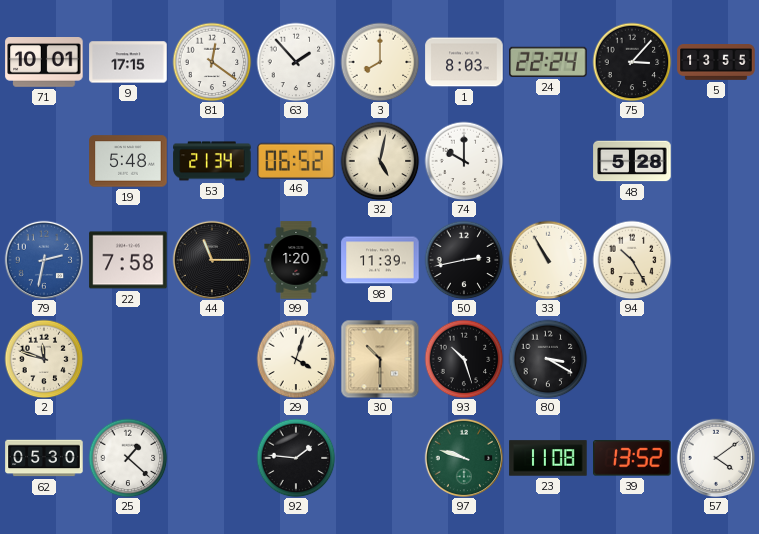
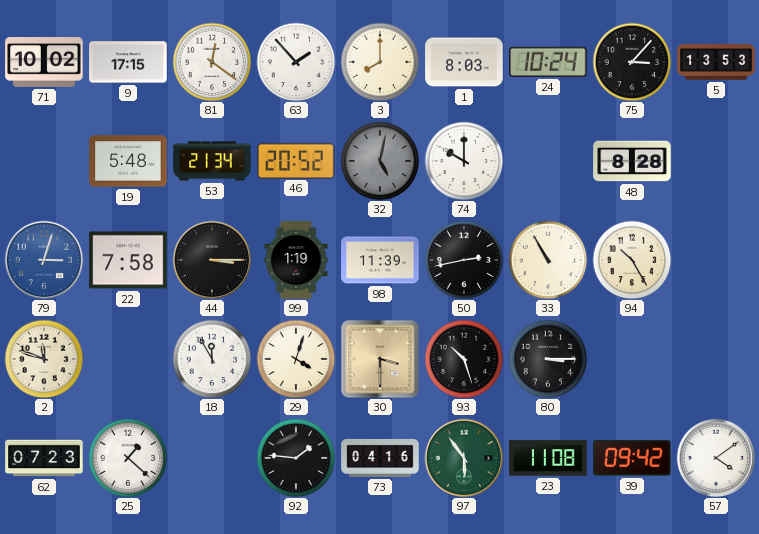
71: 10:01 -> 10:02 (44, 63)
24: 22:24 -> 10:24 (548, 62)
5: 13:55 -> 13:53 (716, 62)
46: 06:52 -> 20:52 (296, 160)
32 dial: cream -> grey (380, 161)
48: 5:28 -> 8:28 (632, 161)
79: 2:32 -> 3:03 (44, 260)
44: 11:15 -> 3:15 (212, 260)
99: 1:20 -> 1:19 (296, 260)
18: none -> 11:55 (212, 359)
30: 10:30 -> 3:30 (380, 359)
80: 3:20 -> 3:15 (548, 359)
62: 05:30 -> 07:23 (44, 458)
73: none -> 04:16 (380, 458)
97: 9:48 -> 5:54 (464, 458)
39: 13:52 -> 09:42 (632, 458)
